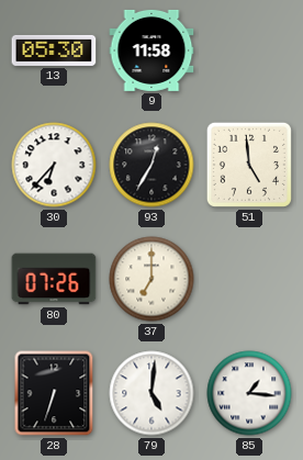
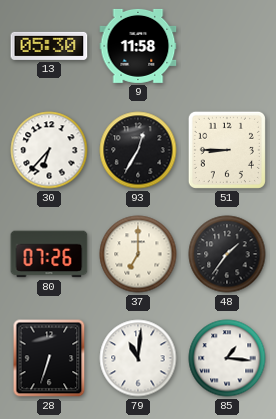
51: 4:59 -> 8:45 (227, 150)
48: none -> 1:36 (227, 254)
79: 5:01 -> 11:01 (138, 358)
